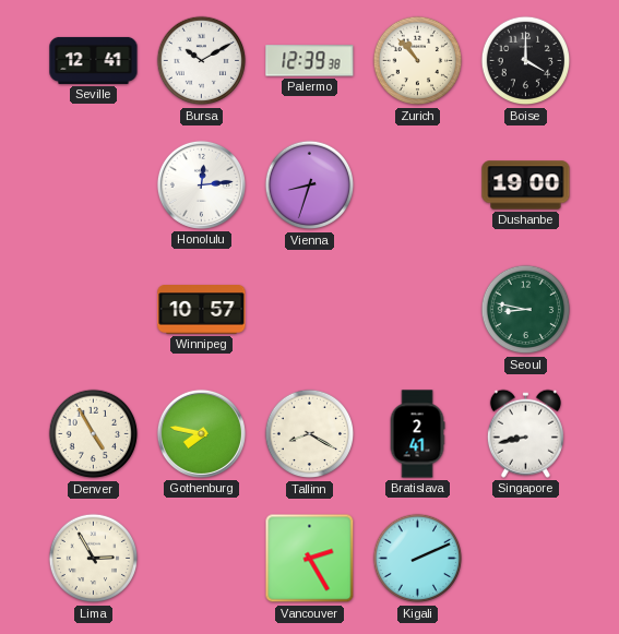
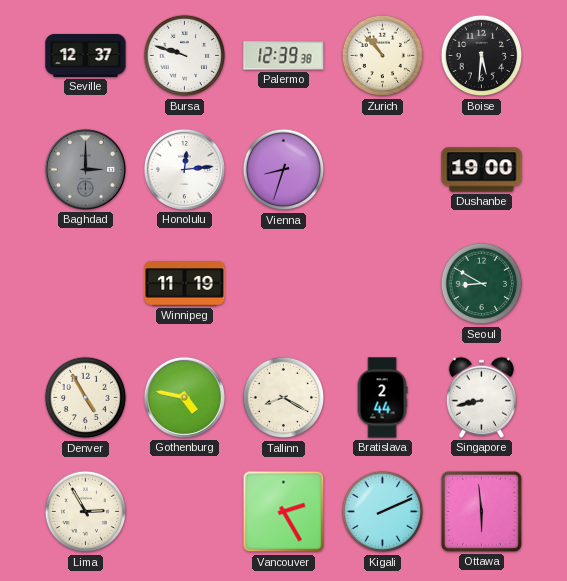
Seville: 12:41 -> 12:37 (86, 55)
Bursa: 10:10 -> 9:48 (185, 56)
Boise: 4:00 -> 5:31 (482, 56)
Baghdad: none -> 3:00 (85, 169)
Winnipeg: 10:57 -> 11:19 (185, 284)
Seoul: 8:47 -> 8:50 (482, 284)
Gothenburg: 7:47 -> 4:47 (184, 397)
Bratislava: 2:41 -> 2:44 (382, 398)
Ottawa: none -> 5:59 (481, 511)
